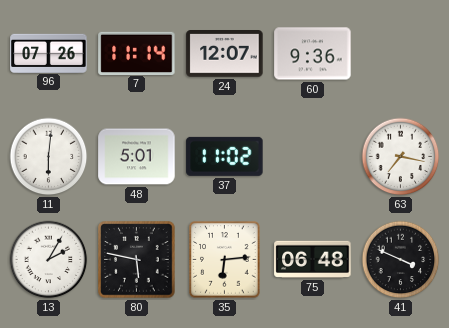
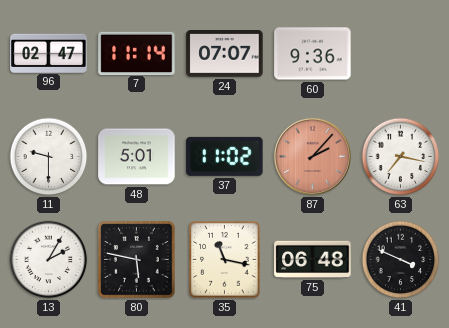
96: 07:26 -> 02:47 (49, 53)
24: 12:07 -> 07:07 (225, 54)
11: 6:01 -> 9:30 (49, 157)
87: none -> 2:07 (312, 156)
35: 6:14 -> 11:17 (225, 260)
